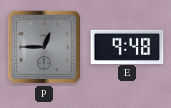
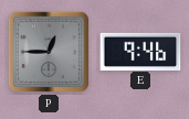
E: 9:48 -> 9:46 (140, 51)
